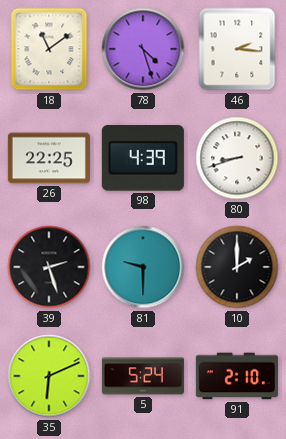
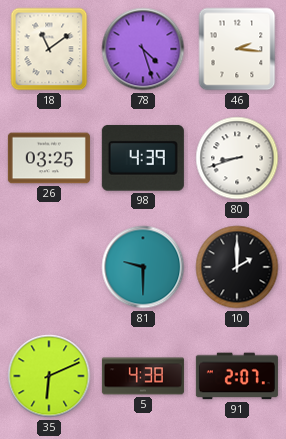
26: 22:25 -> 03:25 (49, 158)
39: 2:27 -> none (49, 267)
5: 5:24 -> 4:38 (143, 376)
91: 2:10 -> 2:07 (237, 376)
